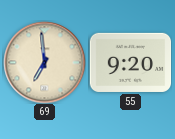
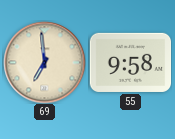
55: 9:20 -> 9:58 (130, 62)
